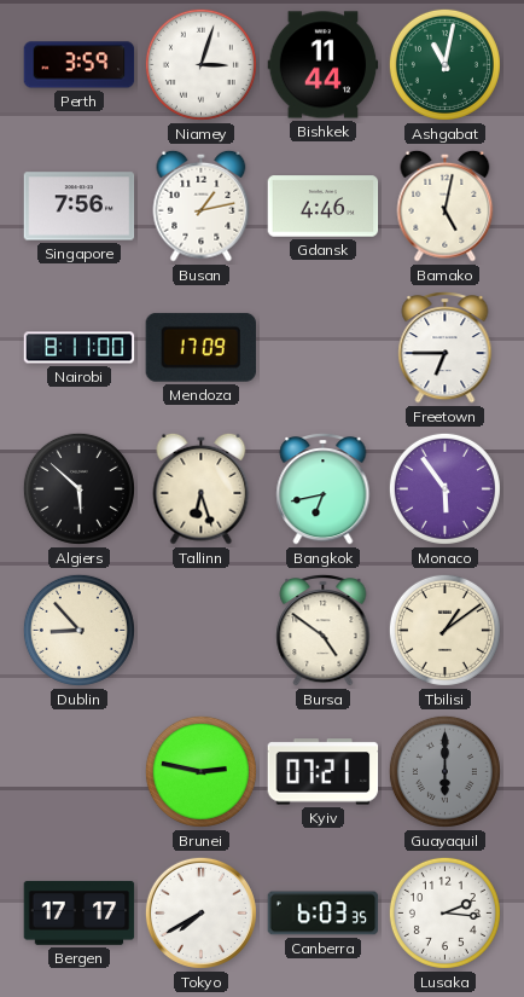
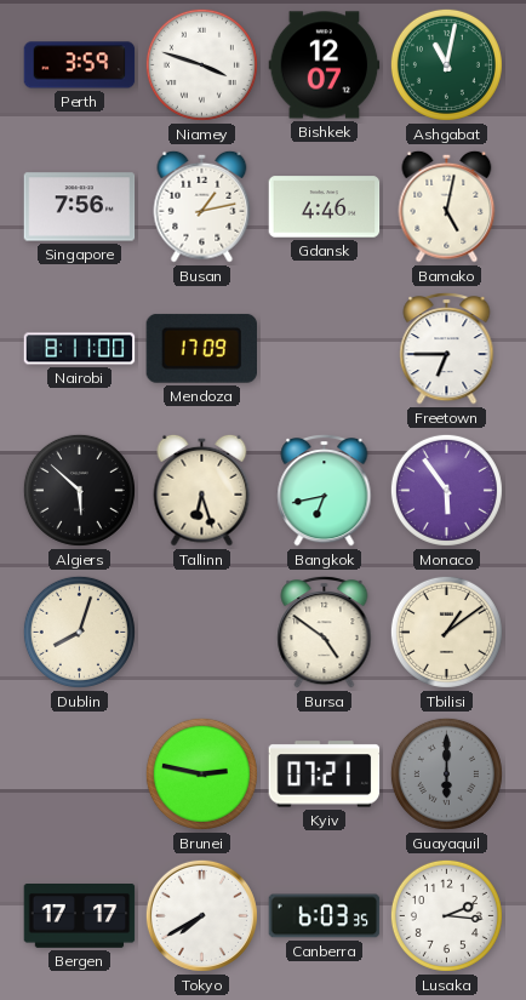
Niamey: 3:03 -> 3:48 (201, 64)
Bishkek: 11:44 -> 12:07 (325, 65)
Dublin: 8:53 -> 8:03 (79, 632)
